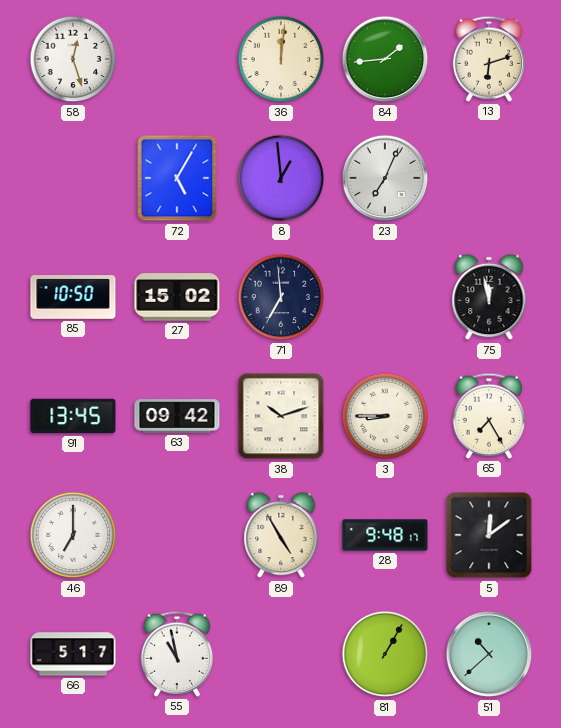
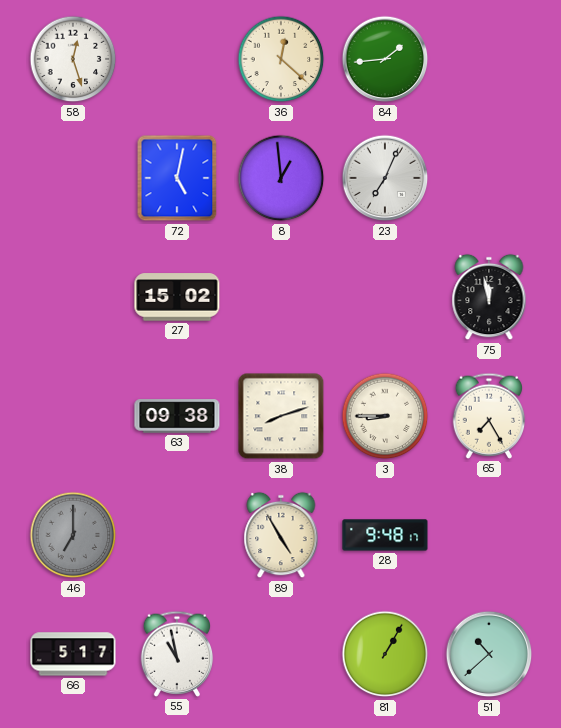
36: 12:01 -> 12:22 (281, 59)
13: 6:12 -> none (489, 59)
72: 5:05 -> 5:02 (177, 178)
85: 10:50 -> none (73, 297)
71: 6:59 -> none (281, 297)
91: 13:45 -> none (73, 416)
63: 09:42 -> 09:38 (177, 416)
38: 10:12 -> 8:12 (281, 416)
46 dial: white -> grey (73, 535)
5: 12:09 -> none (489, 535)
